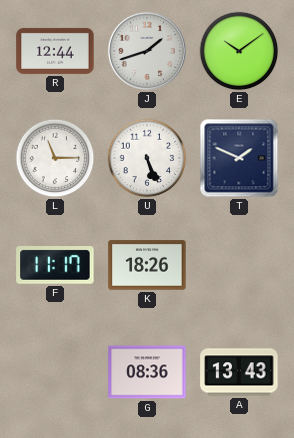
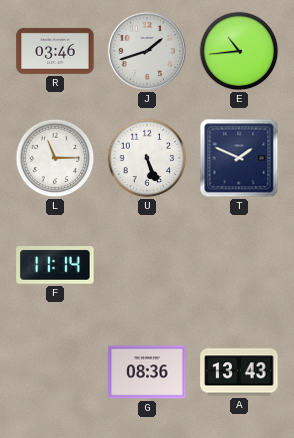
R: 12:44 -> 03:46 (55, 51)
E: 10:09 -> 10:44 (239, 51)
F: 11:17 -> 11:14 (55, 265)
K: 18:26 -> none (147, 265)
